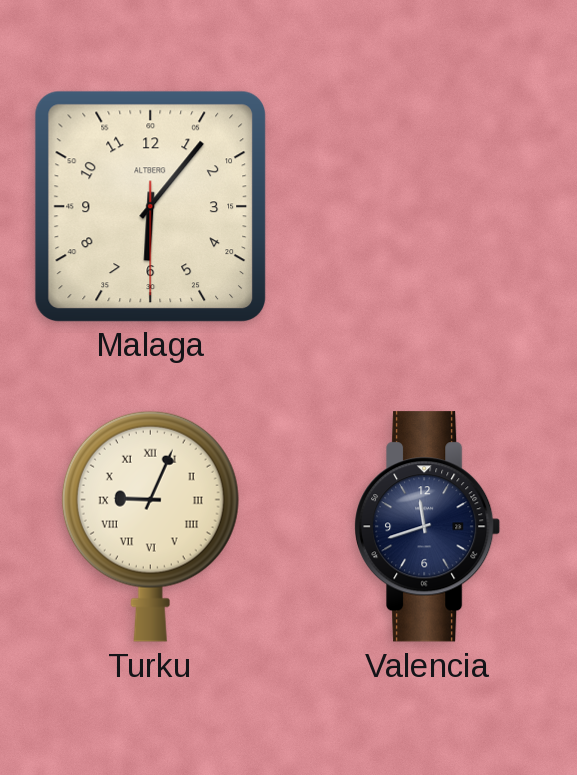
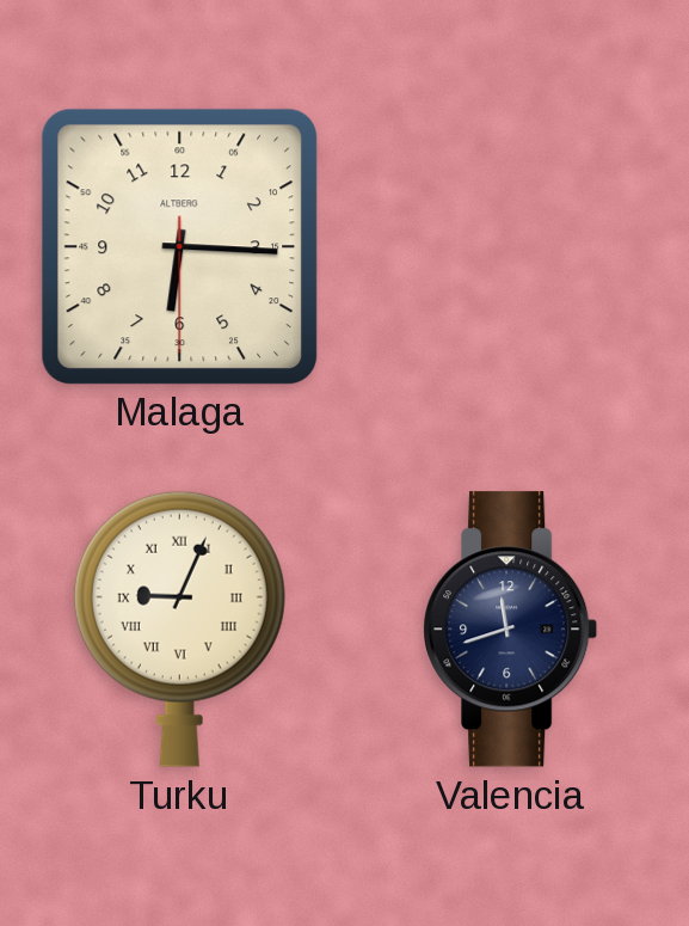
Malaga: 6:06 -> 6:15 (179, 246)
